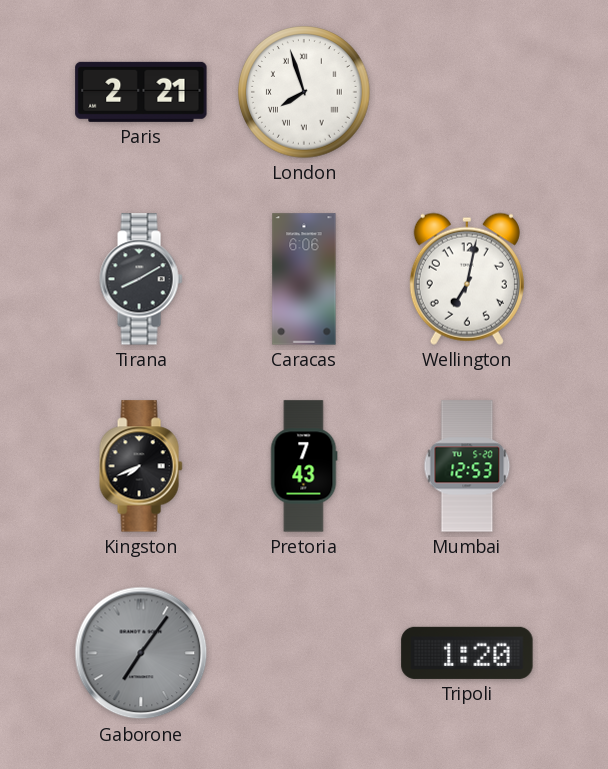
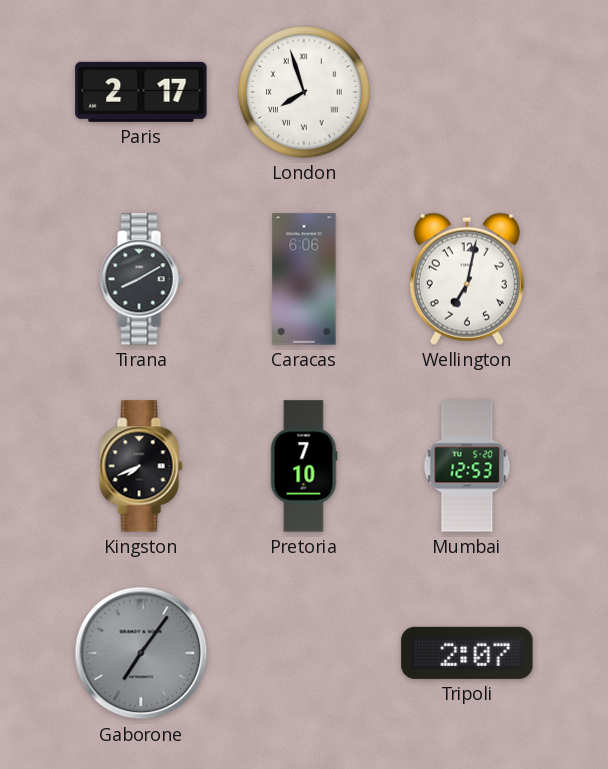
Paris: 2:21 -> 2:17 (141, 92)
Pretoria: 7:43 -> 7:10 (304, 466)
Tripoli: 1:20 -> 2:07 (467, 653)
